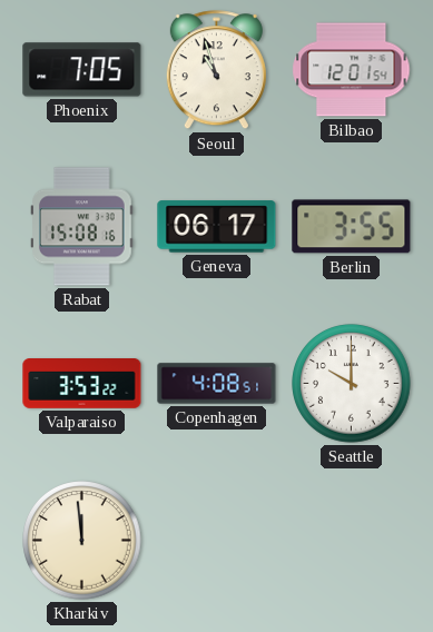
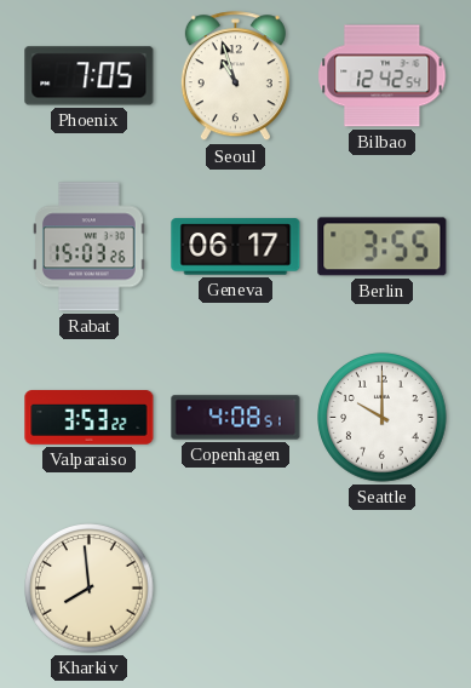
Bilbao: 12:01 -> 12:42 (383, 76)
Rabat: 15:08 -> 15:03 (90, 247)
Kharkiv: 11:59 -> 7:59 (90, 589)
